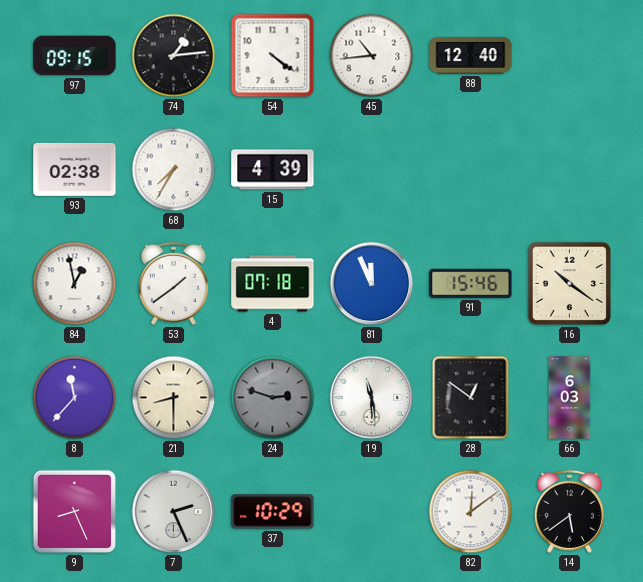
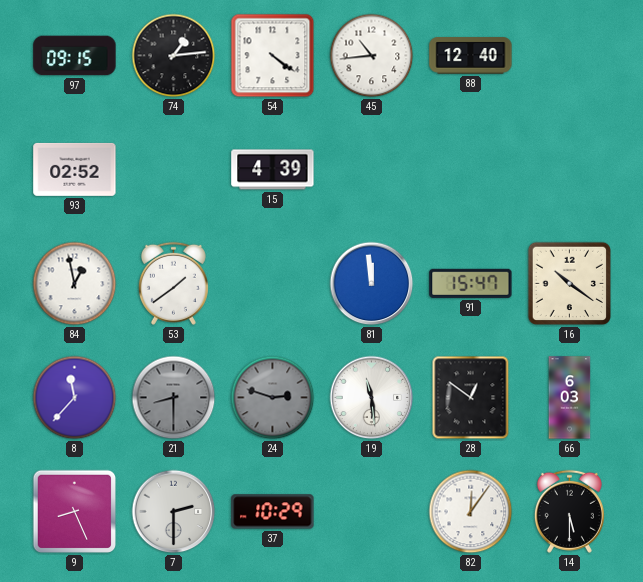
93: 02:38 -> 02:52 (75, 169)
68: 7:35 -> none (174, 170)
4: 07:18 -> none (273, 284)
81: 11:56 -> 11:59 (372, 284)
91: 15:46 -> 15:47 (471, 283)
21 dial: cream -> grey (174, 398)
7: 2:26 -> 2:30 (174, 512)
82: 12:09 -> 12:06 (471, 512)
14: 5:39 -> 5:30 (569, 511)
